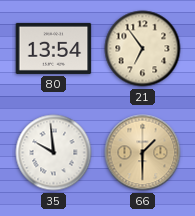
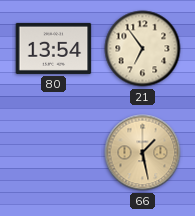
35: 9:59 -> none (54, 153)
66: 1:30 -> 1:28 (143, 153)
